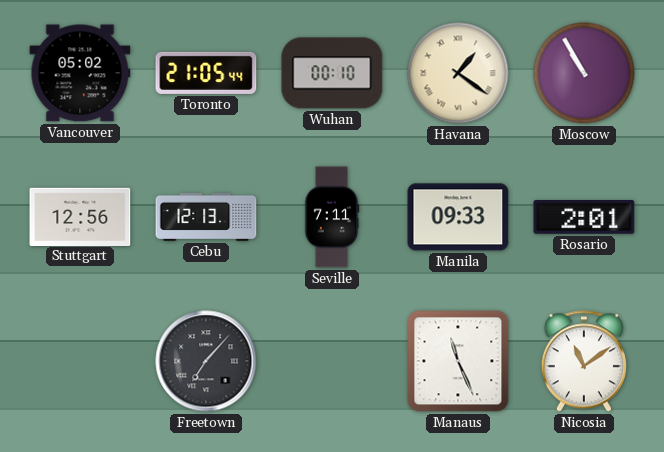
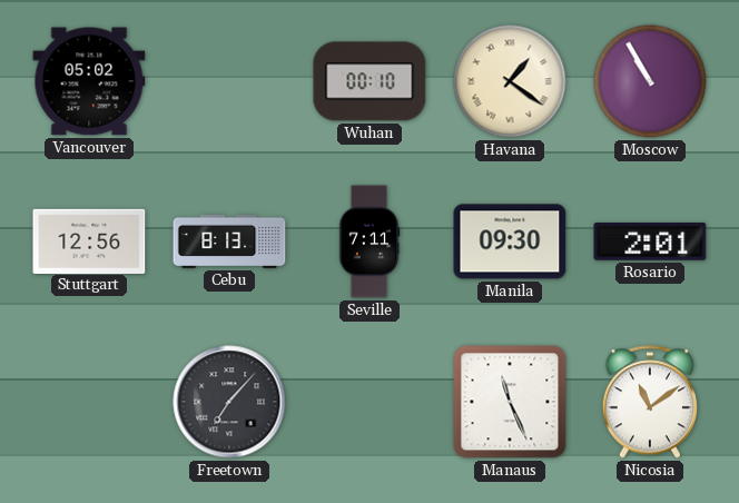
Toronto: 21:05 -> none (206, 73)
Cebu: 12:13 -> 8:13 (229, 241)
Manila: 09:33 -> 09:30 (510, 241)
